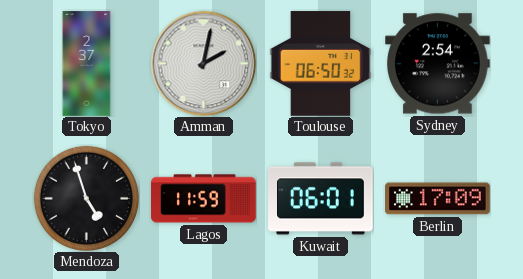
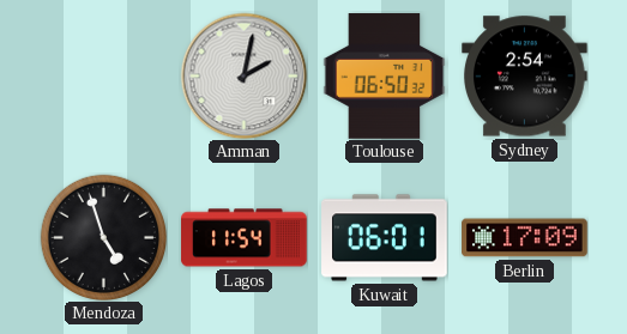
Tokyo: 2:37 -> none (87, 64)
Lagos: 11:59 -> 11:54 (245, 238)
